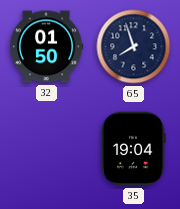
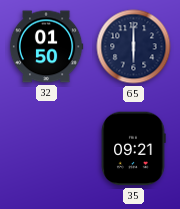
65: 7:57 -> 6:00 (134, 47)
35: 19:04 -> 09:21 (133, 149)
